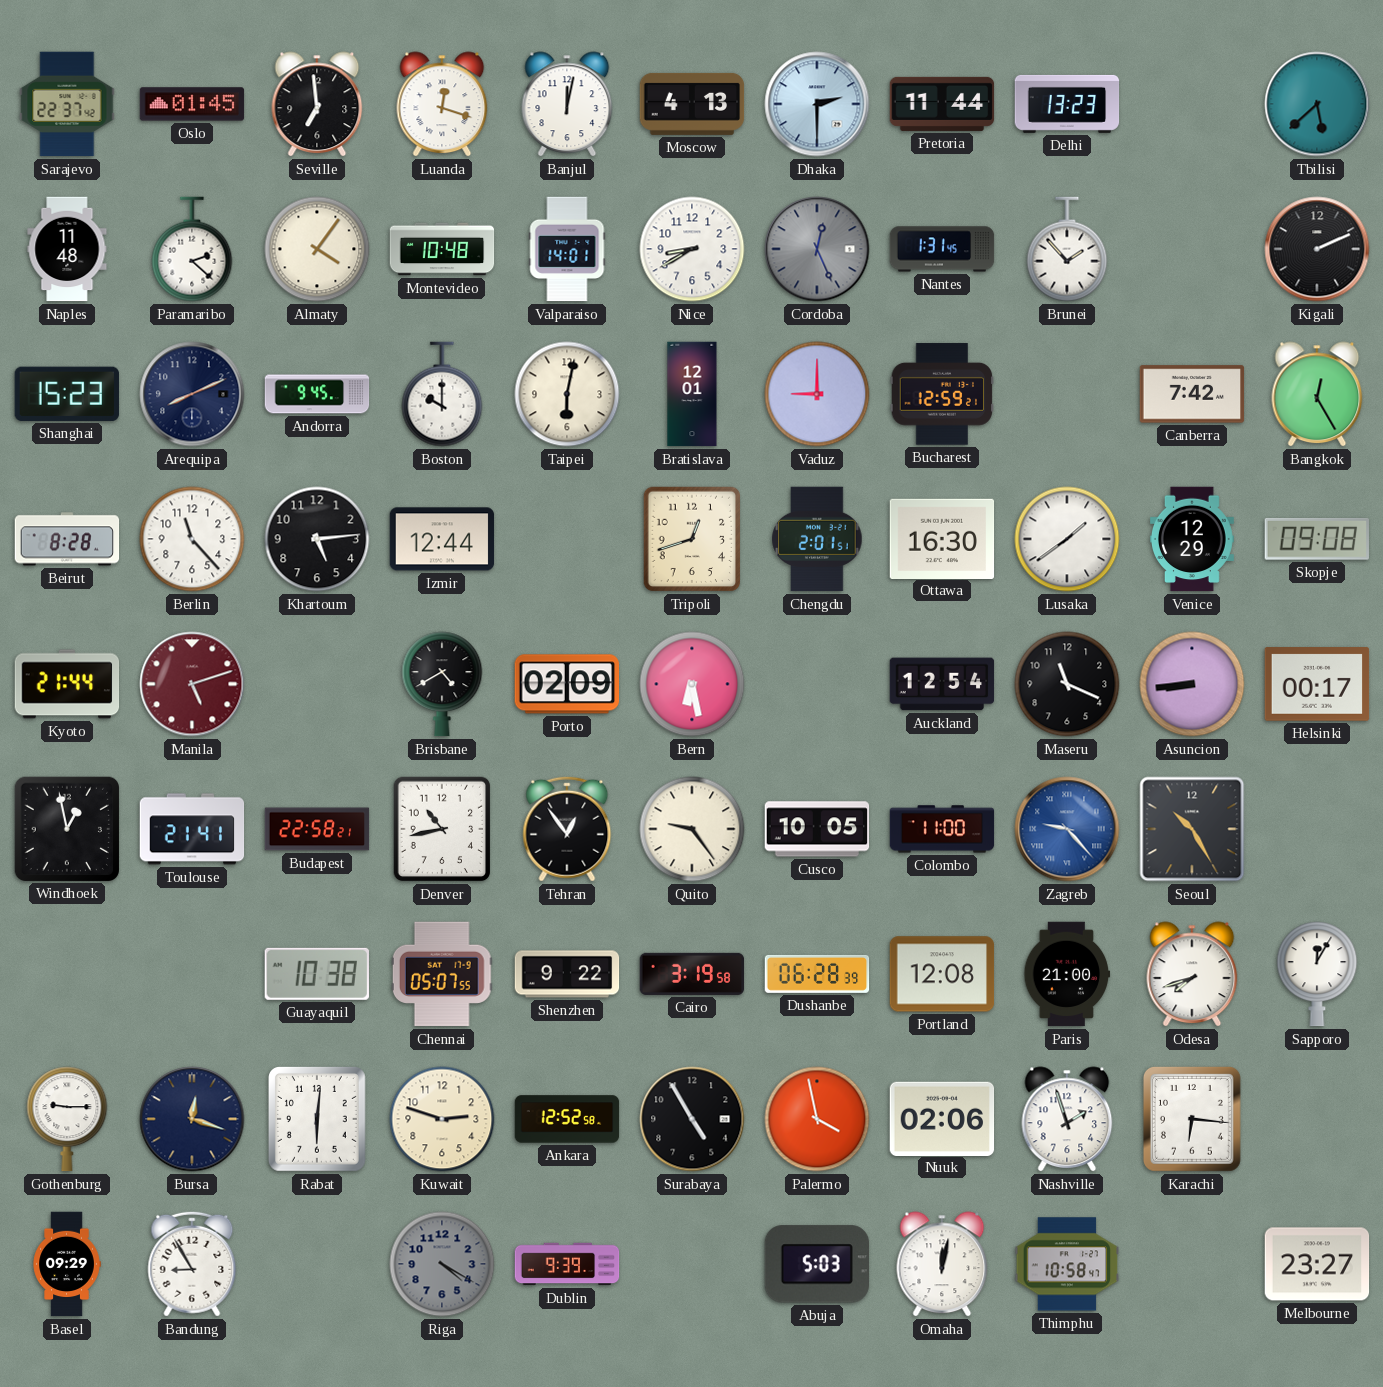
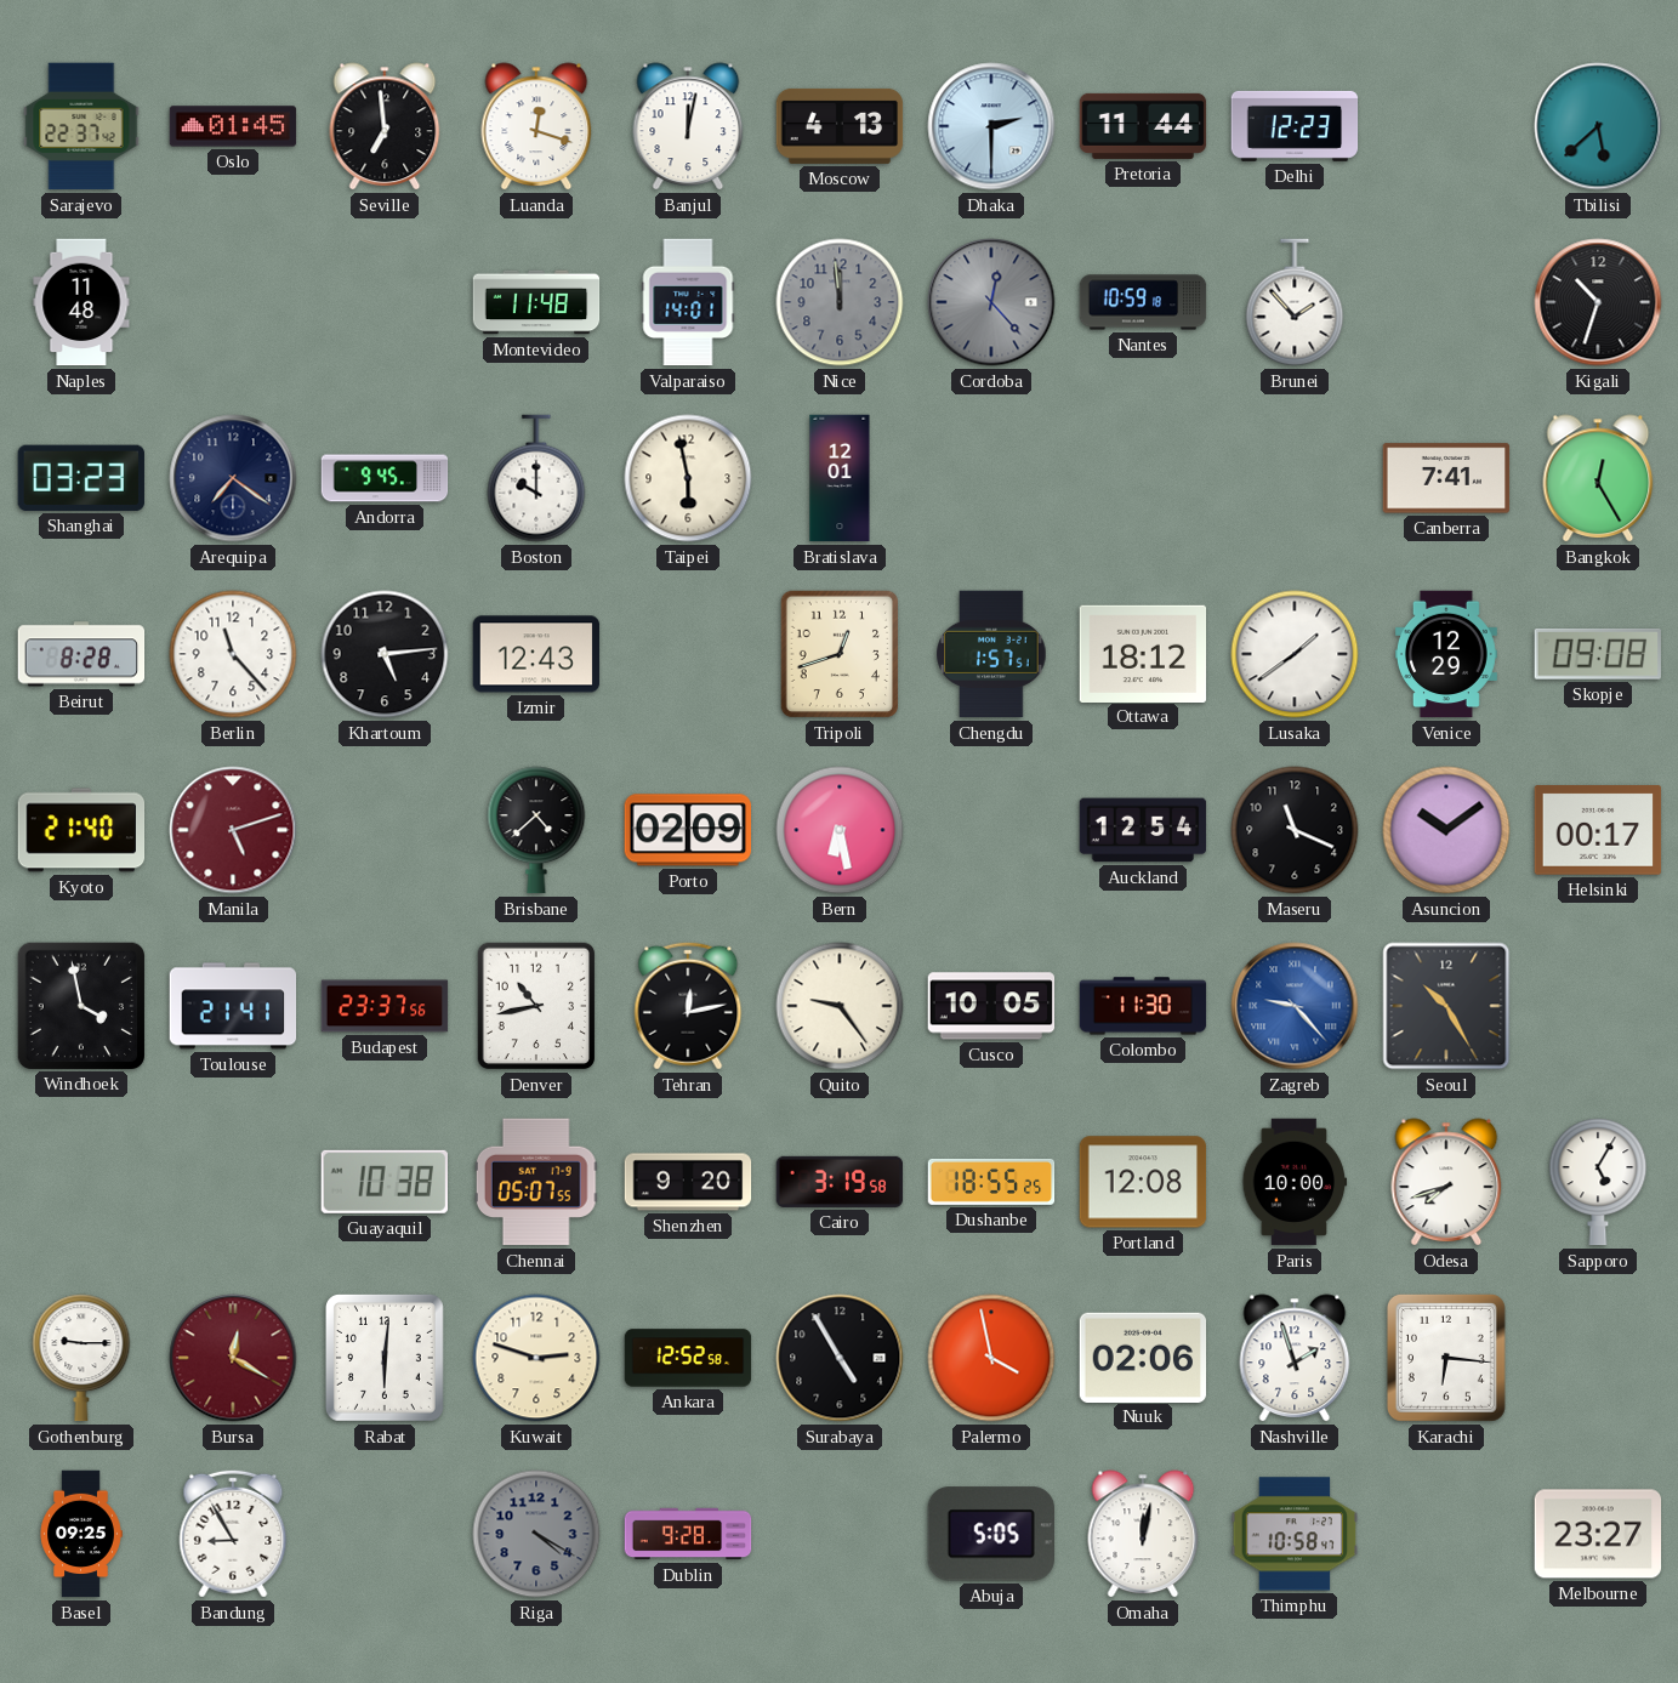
Delhi: 13:23 -> 12:23 (1295, 126)
Paramaribo: 2:22 -> none (192, 249)
Almaty: 4:06 -> none (317, 249)
Montevideo: 10:48 -> 11:48 (536, 302)
Nice: 8:40 -> 11:59 (840, 302)
Nice dial: white -> grey (840, 302)
Cordoba: 12:26 -> 12:23 (991, 302)
Nantes: 1:31 -> 10:59 (1143, 302)
Kigali: 2:11 -> 10:33 (1598, 302)
Shanghai: 15:23 -> 03:23 (81, 478)
Arequipa: 8:11 -> 7:21 (233, 478)
Taipei: 6:02 -> 5:58 (688, 478)
Vaduz: 9:00 -> none (817, 394)
Bucharest: 12:59 -> none (942, 394)
Canberra: 7:42 -> 7:41 (1446, 478)
Izmir: 12:44 -> 12:43 (536, 654)
Chengdu: 2:01 -> 1:57 (991, 654)
Ottawa: 16:30 -> 18:12 (1143, 653)
Kyoto: 21:44 -> 21:40 (81, 830)
Brisbane: 4:40 -> 4:38 (536, 830)
Asuncion: 8:44 -> 10:09 (1446, 830)
Windhoek: 12:58 -> 3:58 (80, 1005)
Budapest: 22:58 -> 23:37 (385, 1006)
Tehran: 12:54 -> 12:13 (688, 1006)
Colombo: 11:00 -> 11:30 (1143, 1006)
Shenzhen: 9:22 -> 9:20 (688, 1182)
Dushanbe: 06:28 -> 18:55 (991, 1182)
Paris: 21:00 -> 10:00 (1295, 1182)
Sapporo: 12:05 -> 5:05 (1598, 1182)
Bursa: 12:18 -> 12:20 (233, 1358)
Bursa dial: navy -> burgundy (233, 1358)
Basel: 09:29 -> 09:25 (81, 1534)
Dublin: 9:39 -> 9:28 (688, 1534)
Abuja: 5:03 -> 5:05 (990, 1534)
